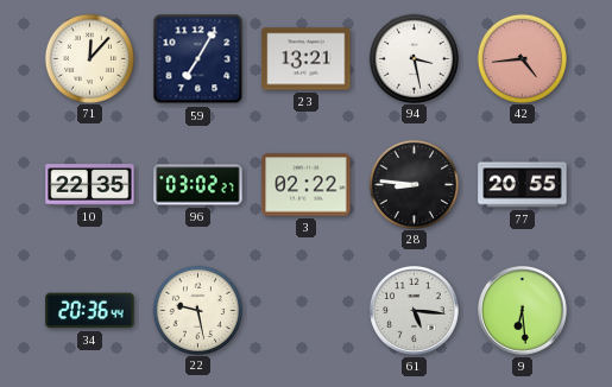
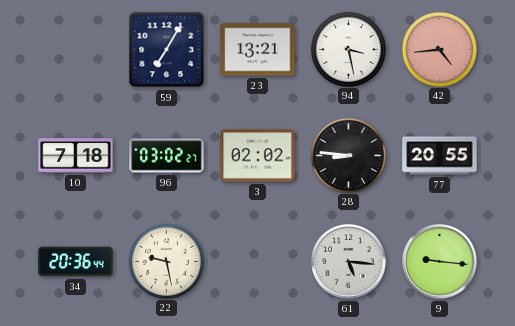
71: 12:07 -> none (89, 58)
10: 22:35 -> 7:18 (76, 156)
3: 02:22 -> 02:02 (258, 156)
9: 6:29 -> 9:16 (440, 262)
